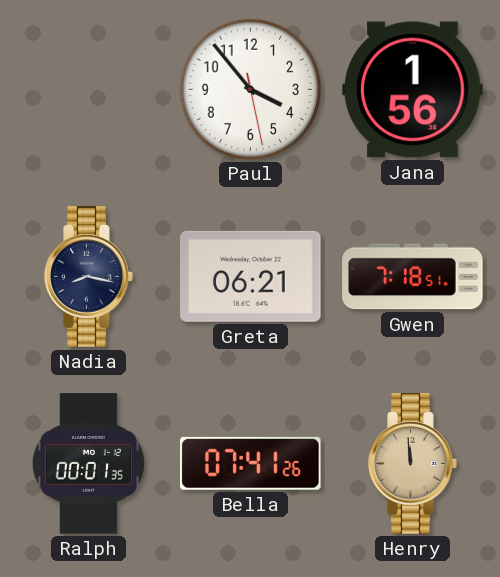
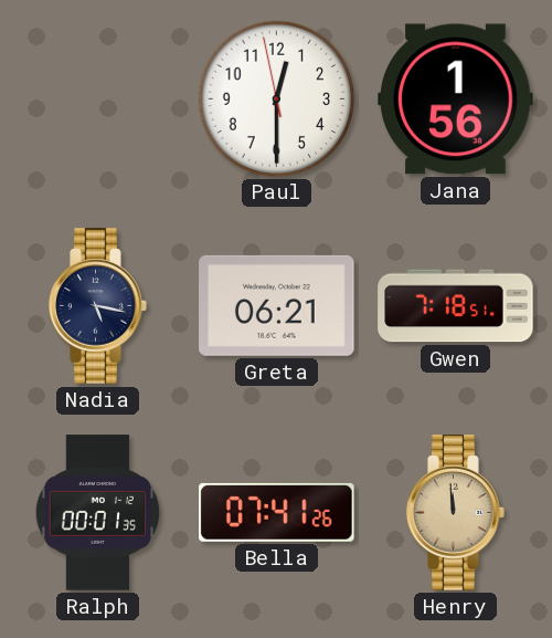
Paul: 3:53 -> 12:29 (276, 98)
Nadia: 8:17 -> 5:17 (98, 306)
